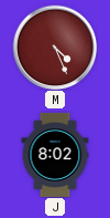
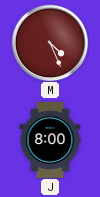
J: 8:02 -> 8:00 (50, 140)
